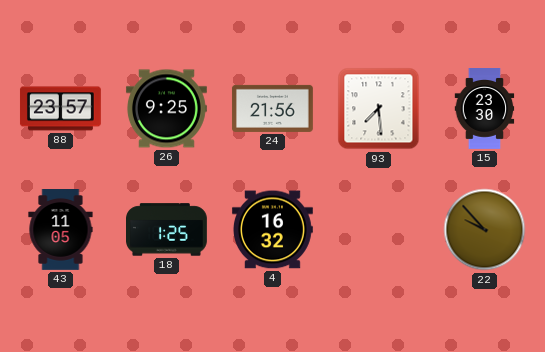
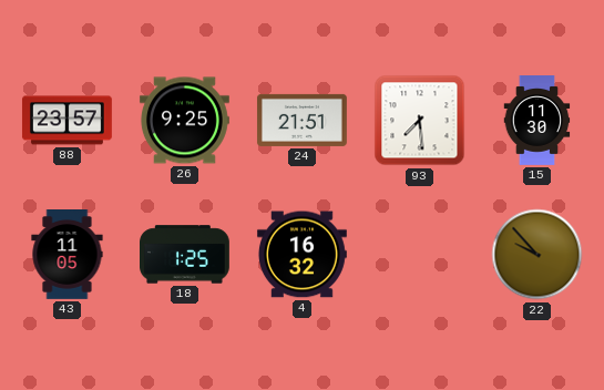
24: 21:56 -> 21:51 (301, 120)
15: 23:30 -> 11:30 (538, 121)
